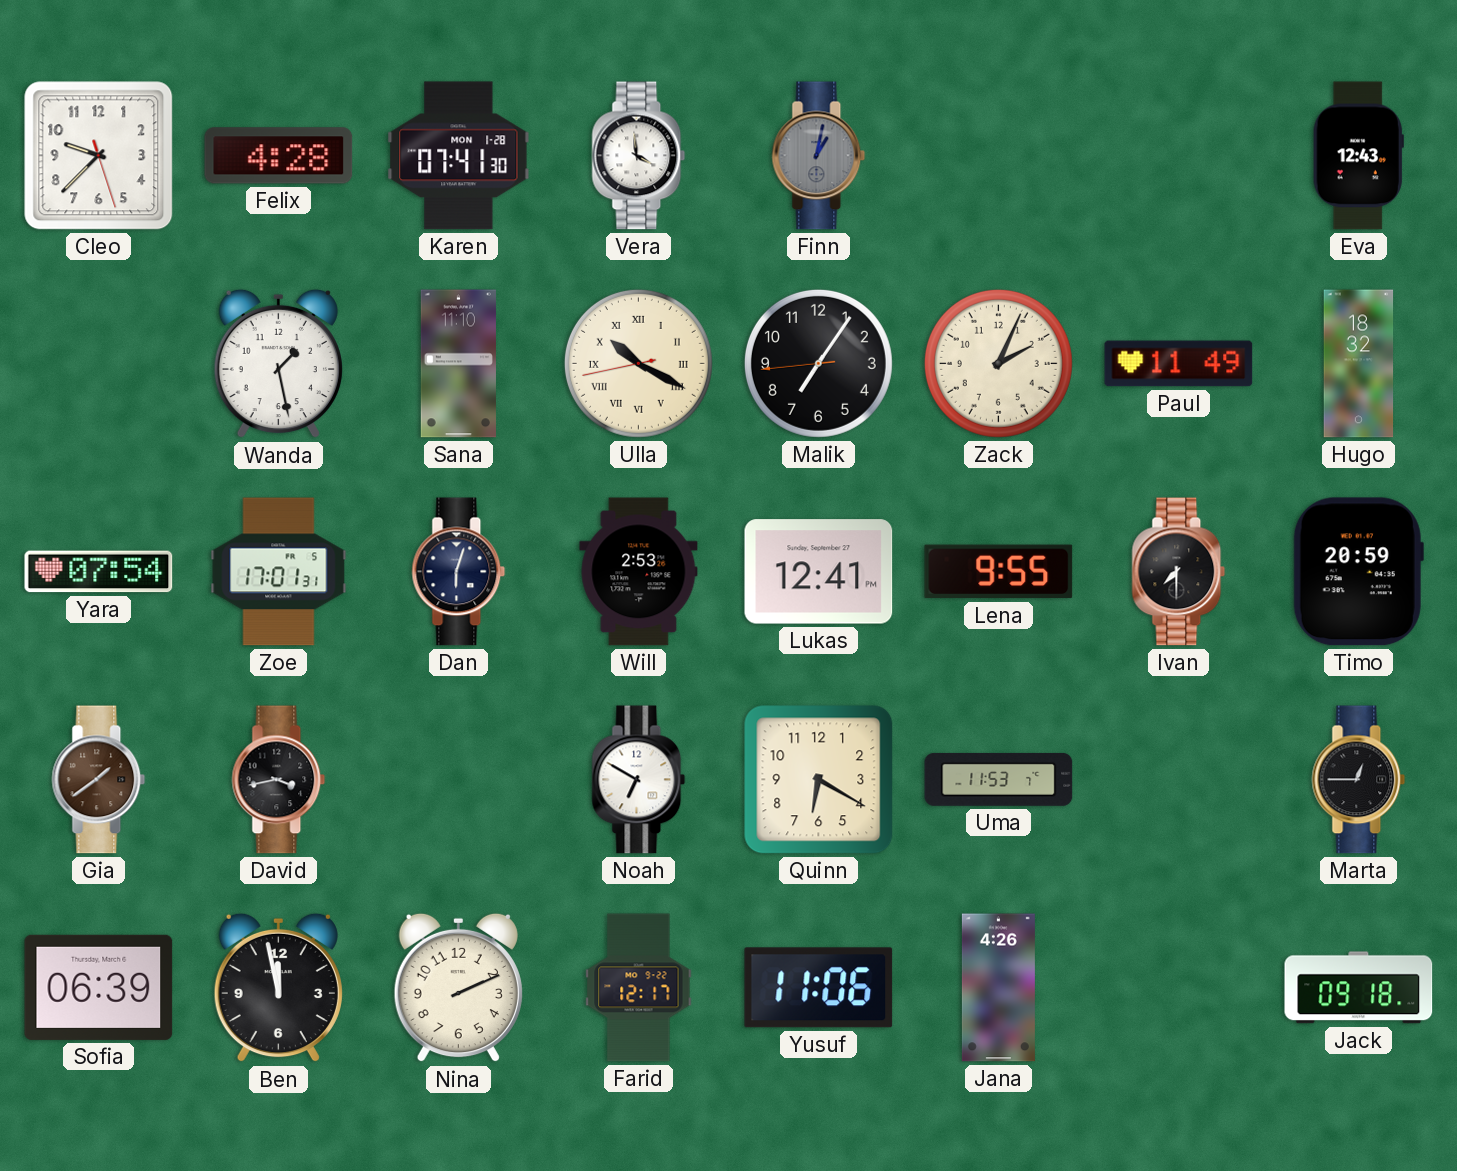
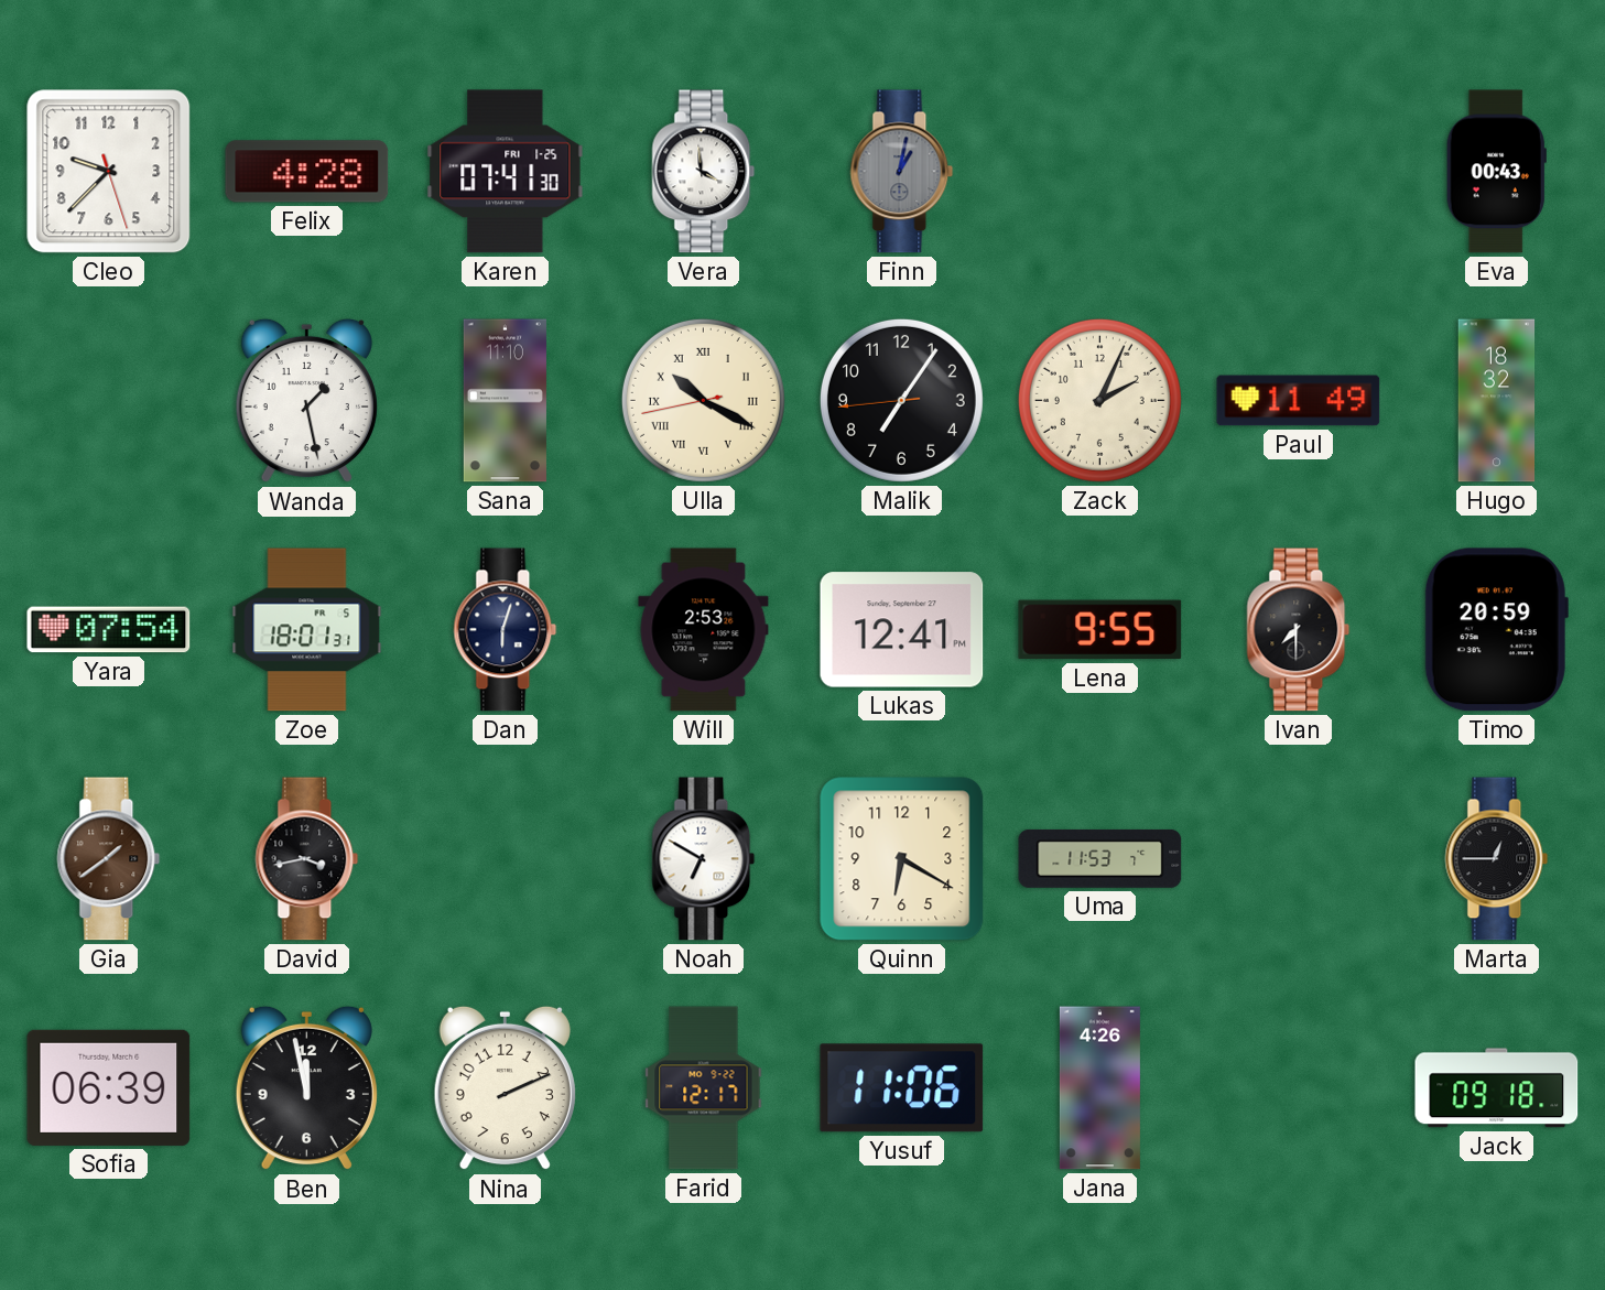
Karen date: MON 1-28 -> FRI 1-25 (506, 172)
Eva: 12:43 -> 00:43 (1496, 172)
Zoe: 17:01 -> 18:01 (307, 630)
